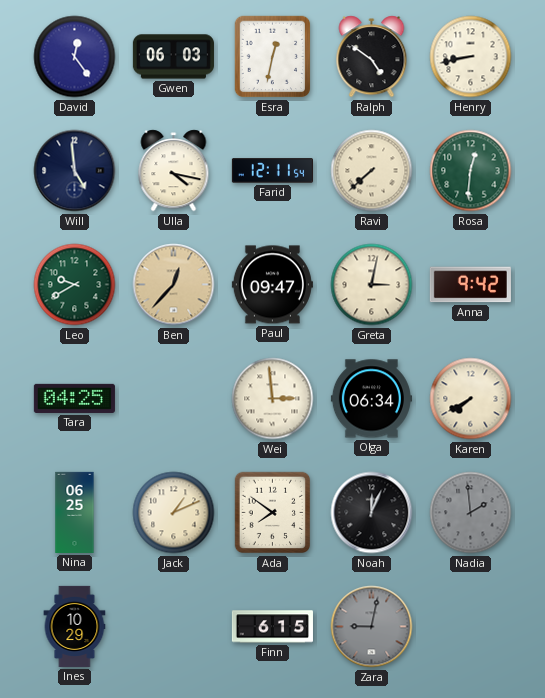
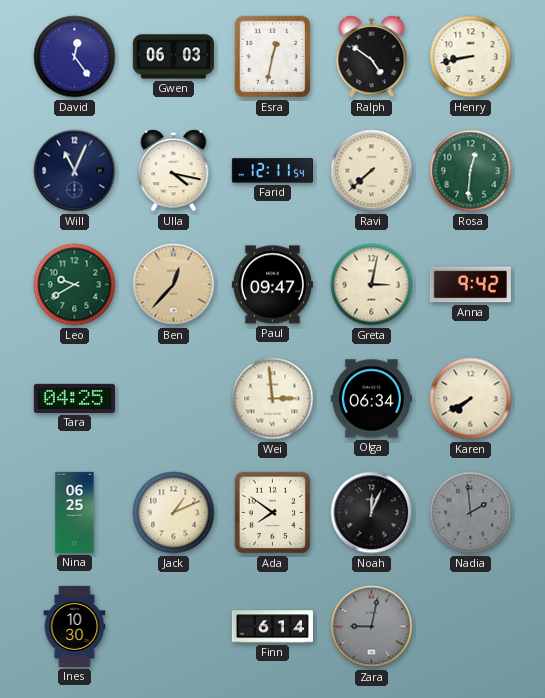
Will: 4:59 -> 11:04 (75, 171)
Ines: 10:29 -> 10:30 (75, 626)
Finn: 6:15 -> 6:14 (272, 627)
